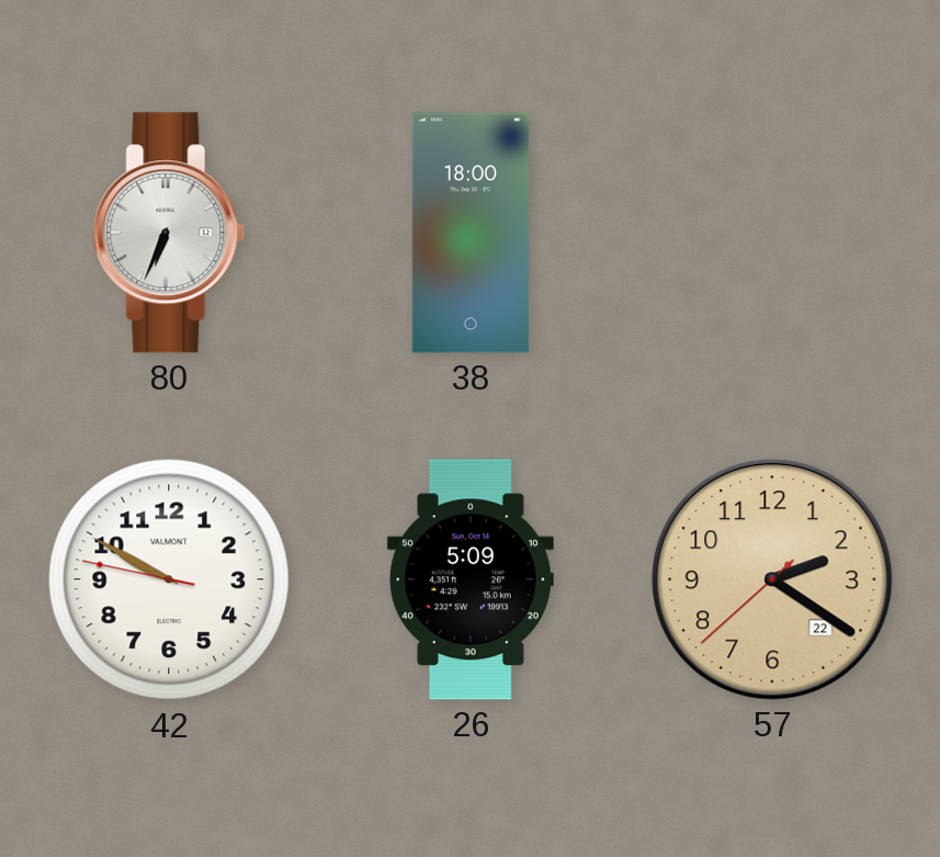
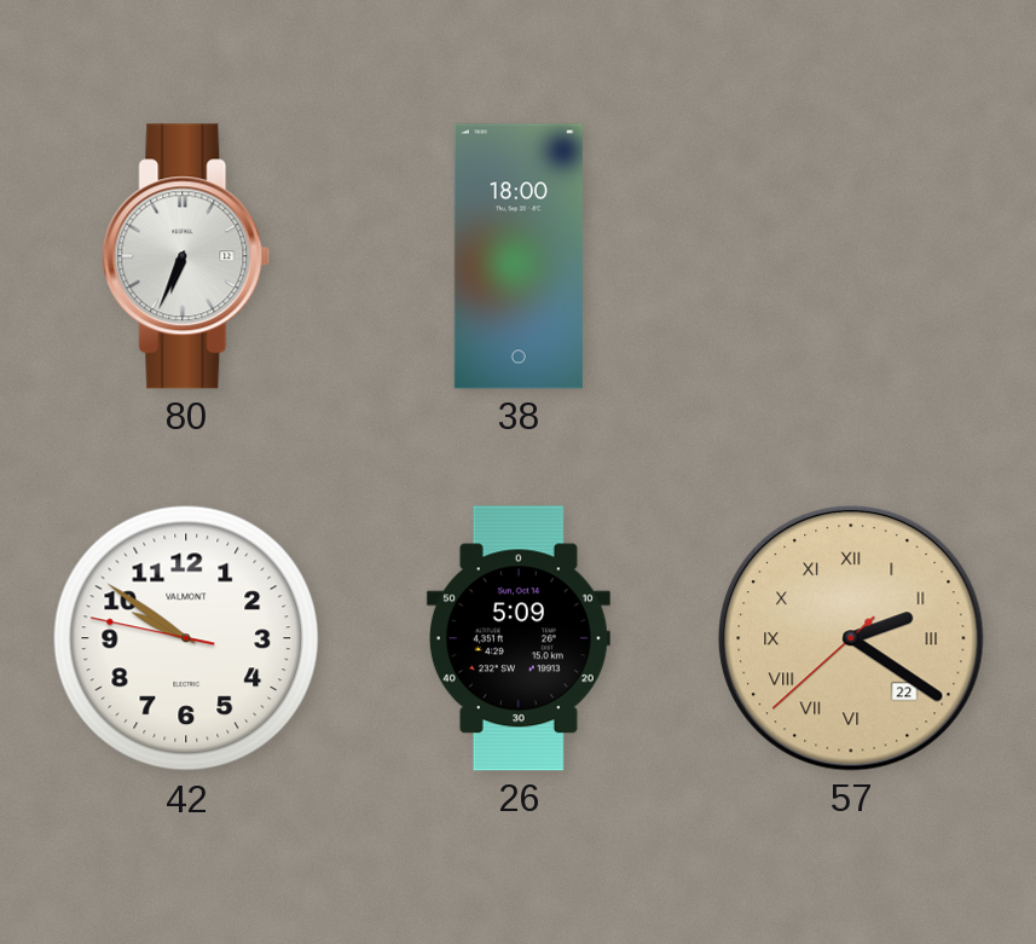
42: 9:49 -> 9:50 (186, 638)
57 numerals: Arabic -> Roman (851, 638)
